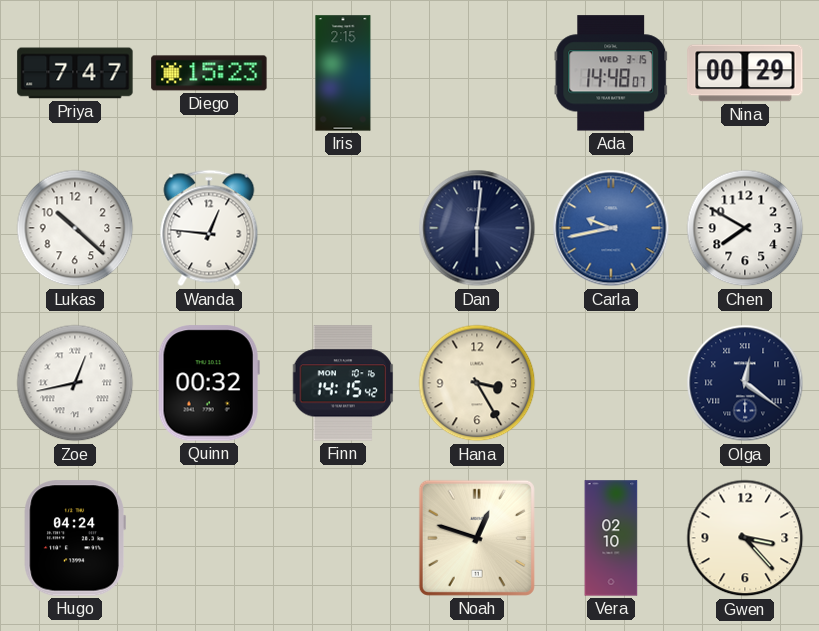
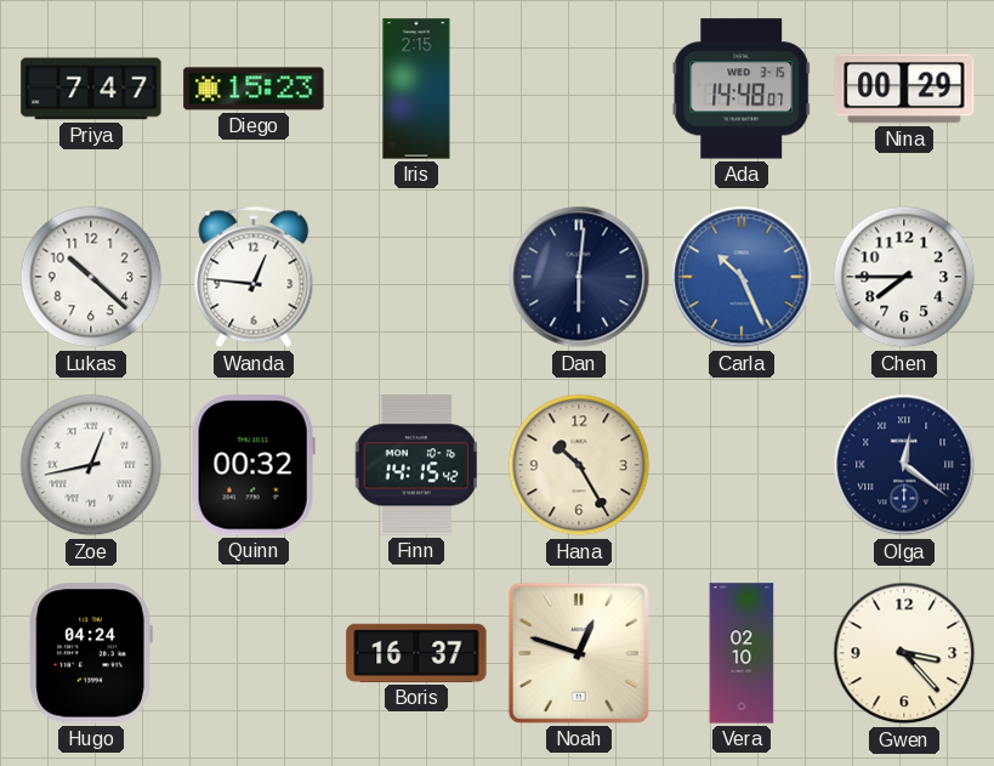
Carla: 9:43 -> 10:26 (742, 277)
Chen: 7:50 -> 7:45 (904, 277)
Hana: 3:25 -> 10:25 (579, 465)
Boris: none -> 16:37 (416, 653)
